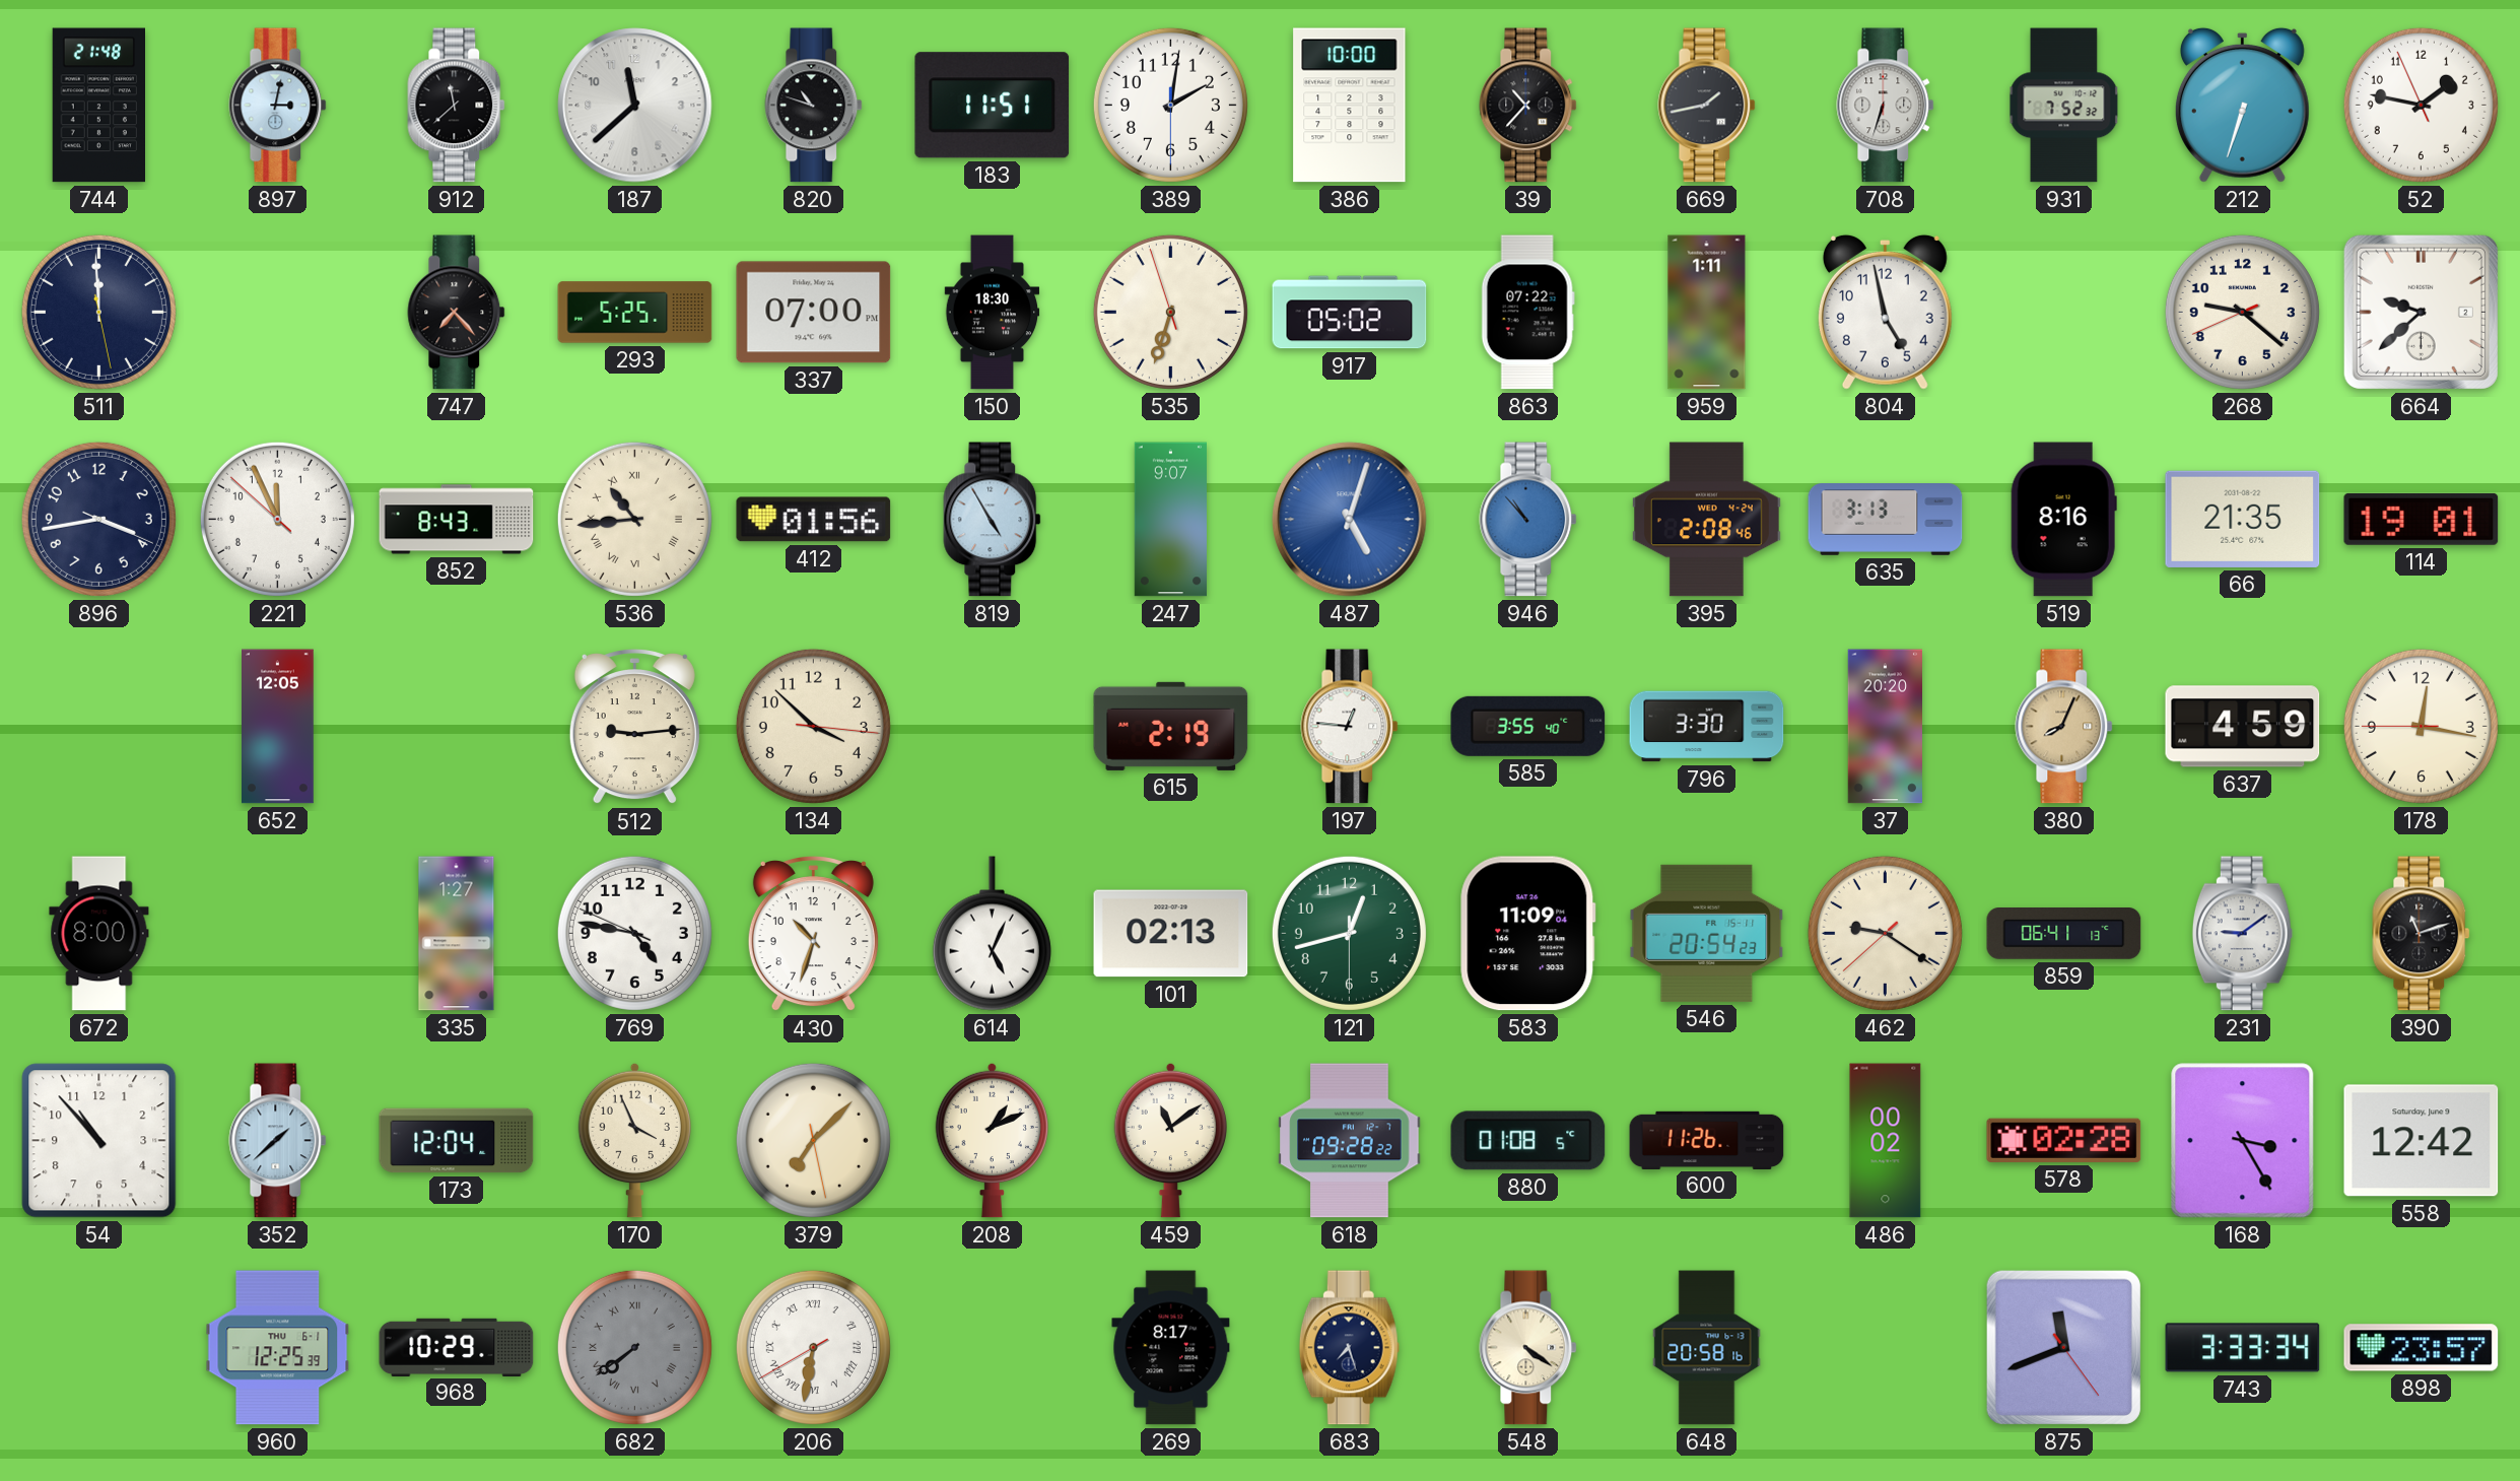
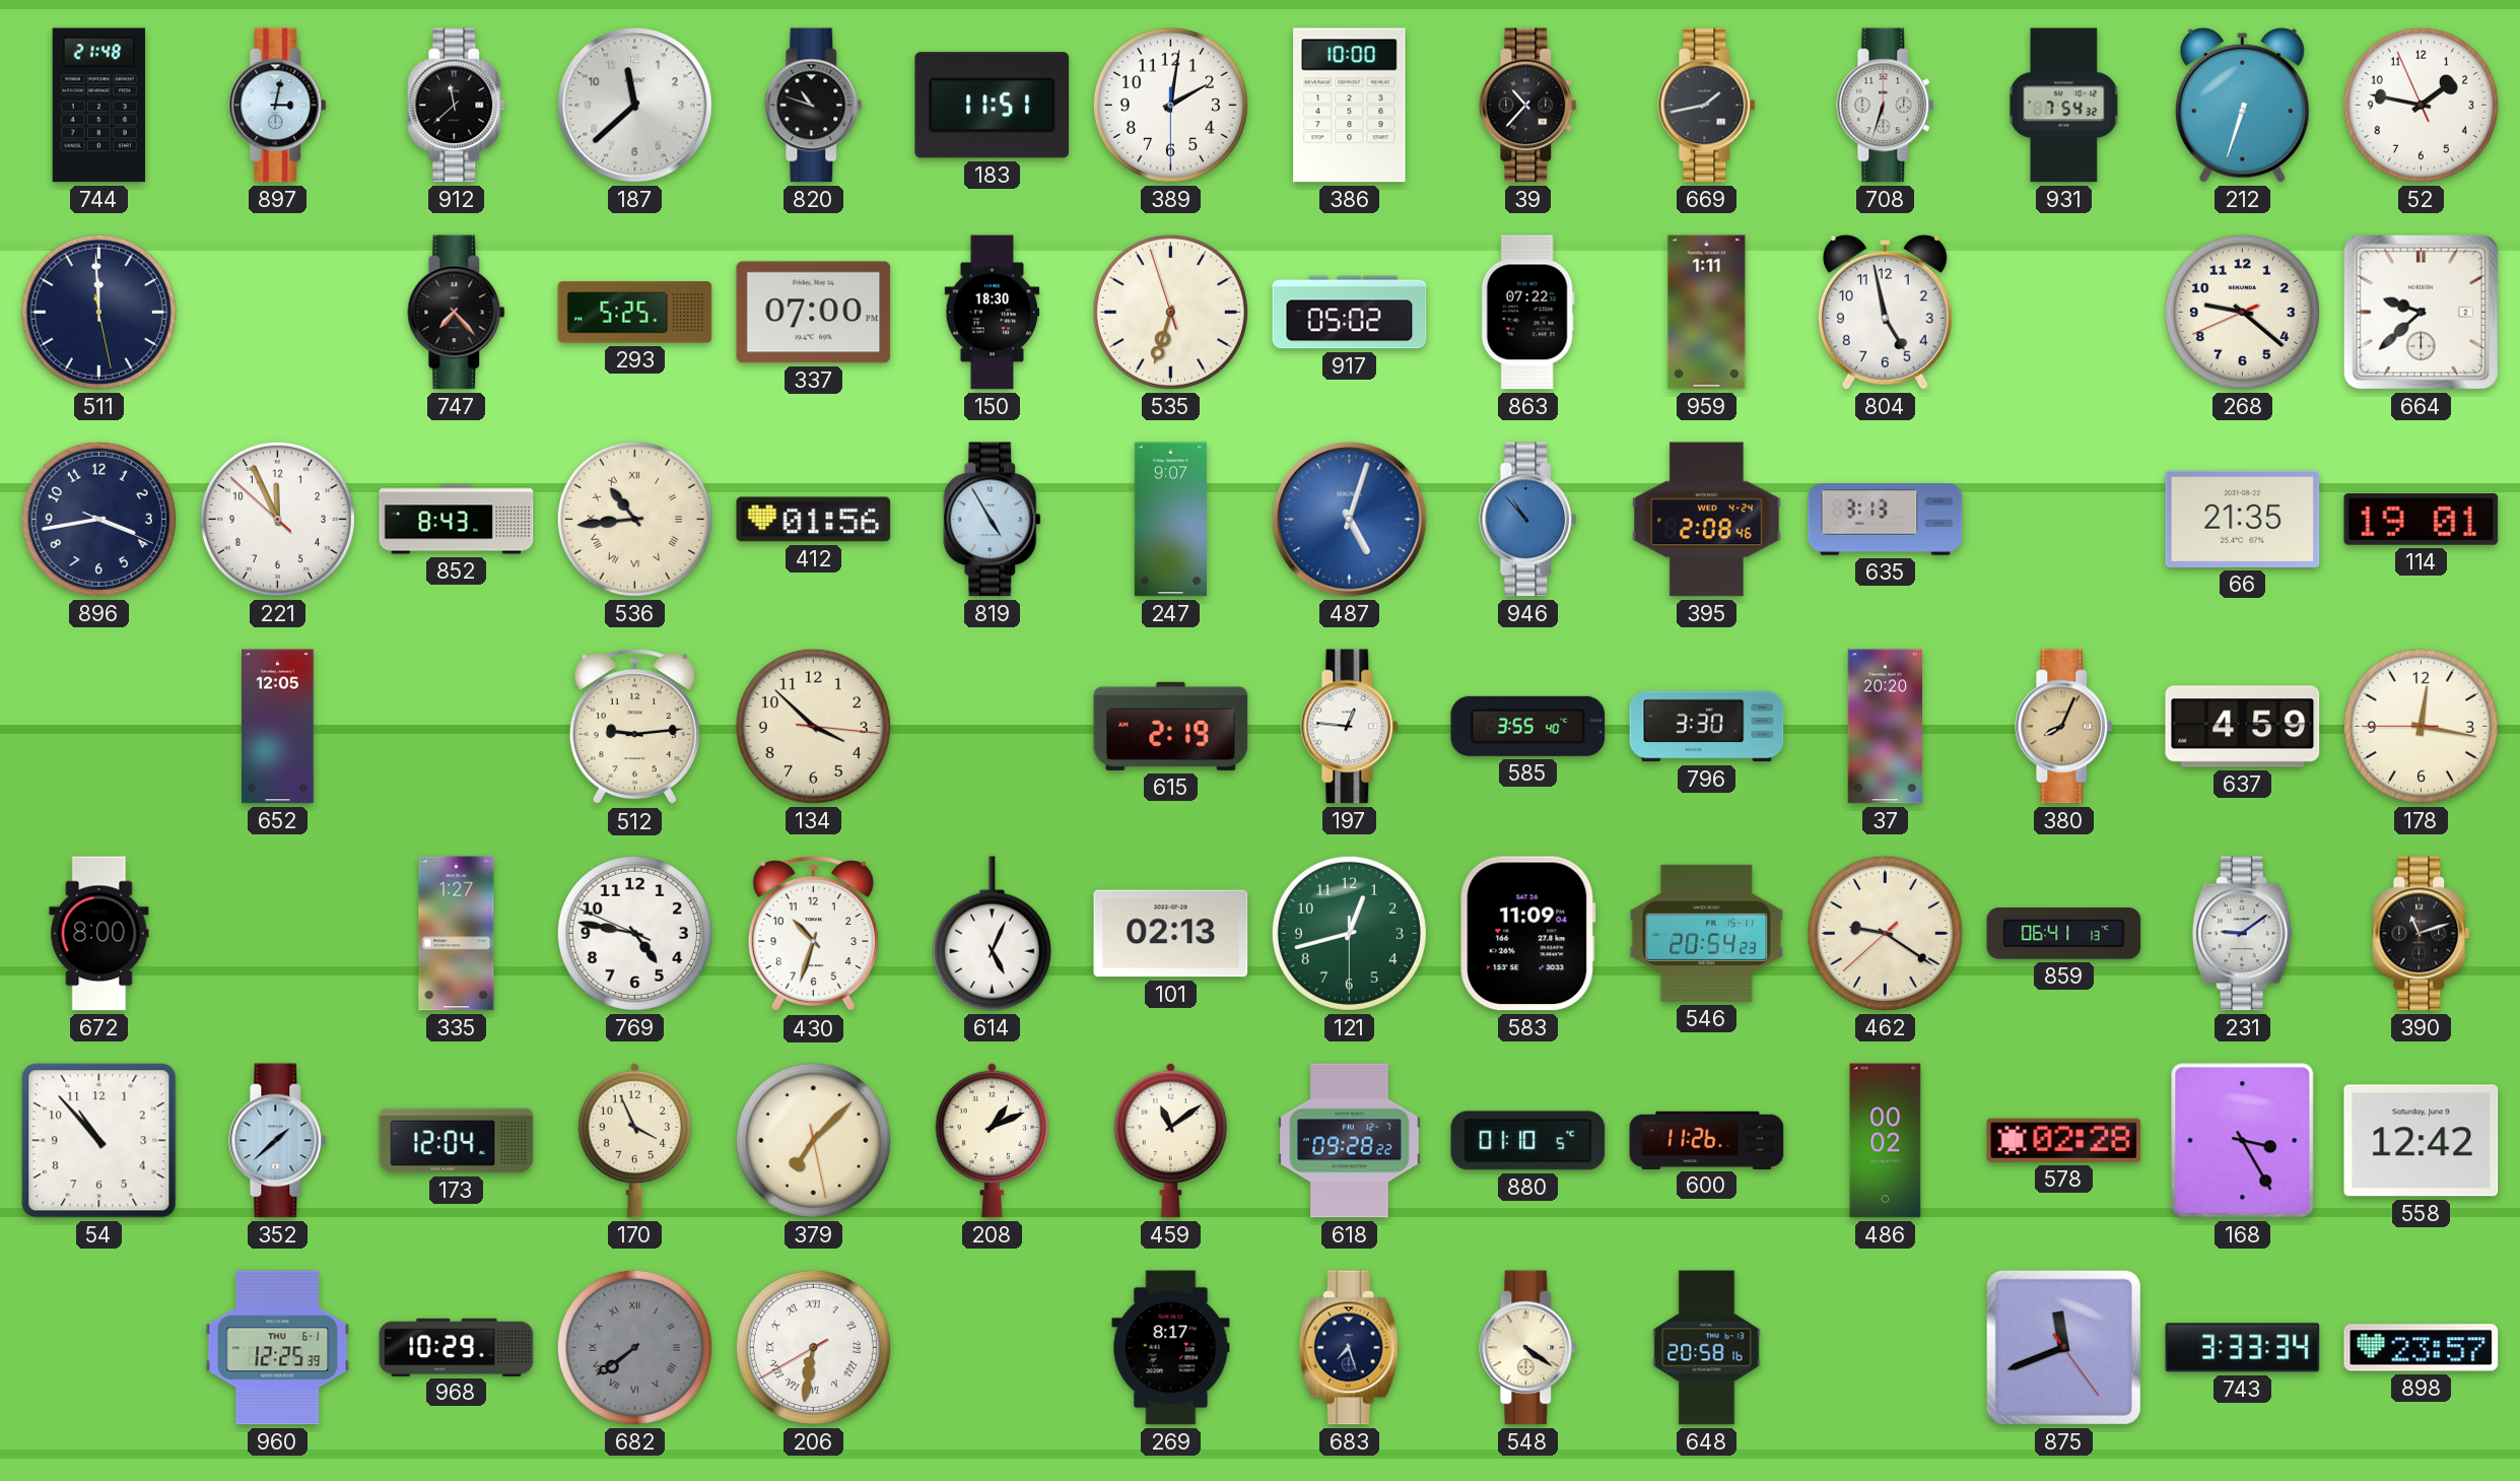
931: 7:52 -> 7:54 (2064, 106)
519: 8:16 -> none (2063, 520)
880: 01:08 -> 01:10 (1528, 1141)
